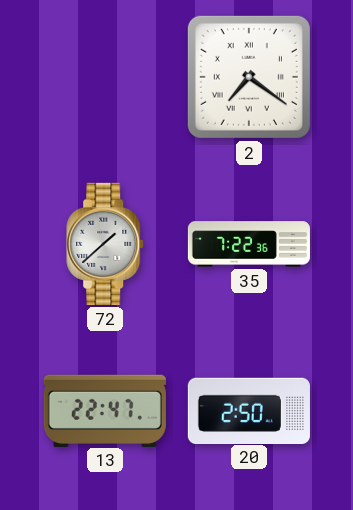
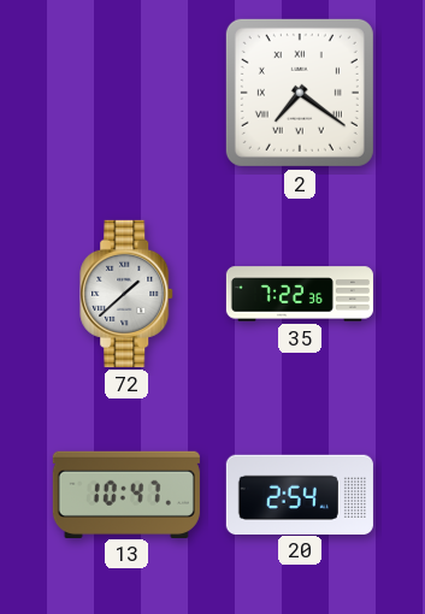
13: 22:47 -> 10:47 (126, 494)
20: 2:50 -> 2:54 (300, 494)
